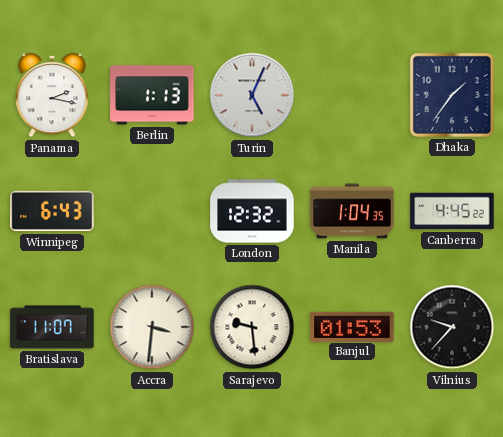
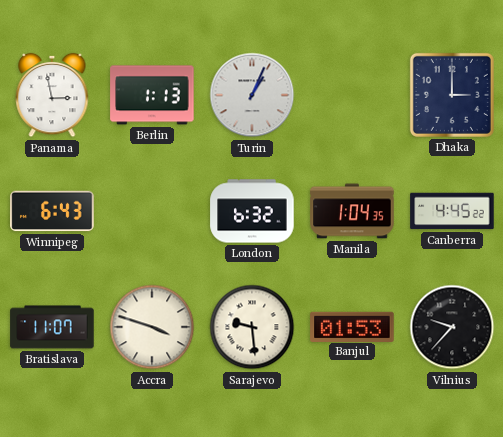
Panama: 2:17 -> 2:58 (52, 95)
Turin: 5:04 -> 1:04 (252, 95)
Dhaka: 1:36 -> 3:00 (452, 95)
London: 12:32 -> 6:32 (252, 211)
Accra: 3:31 -> 3:48 (152, 327)
